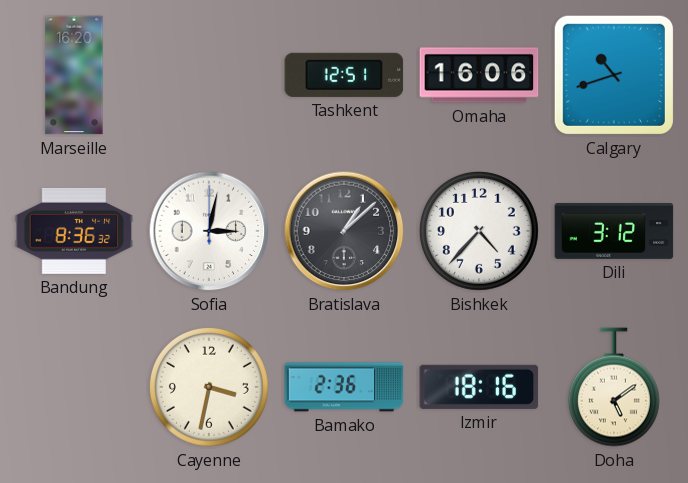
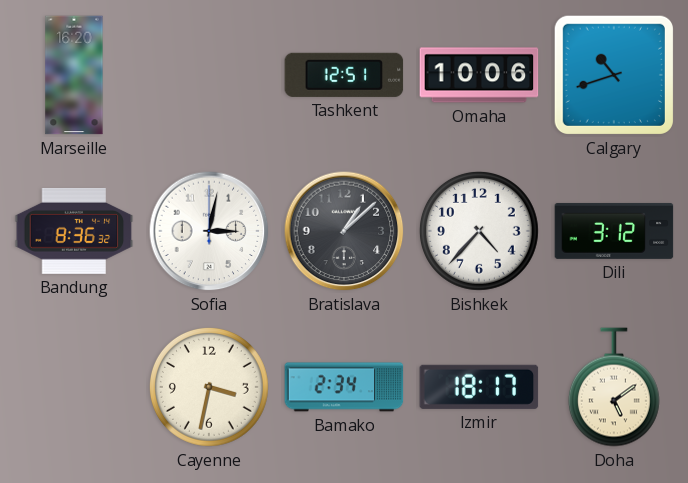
Omaha: 16:06 -> 10:06 (479, 75)
Bamako: 2:36 -> 2:34 (344, 387)
Izmir: 18:16 -> 18:17 (479, 387)
